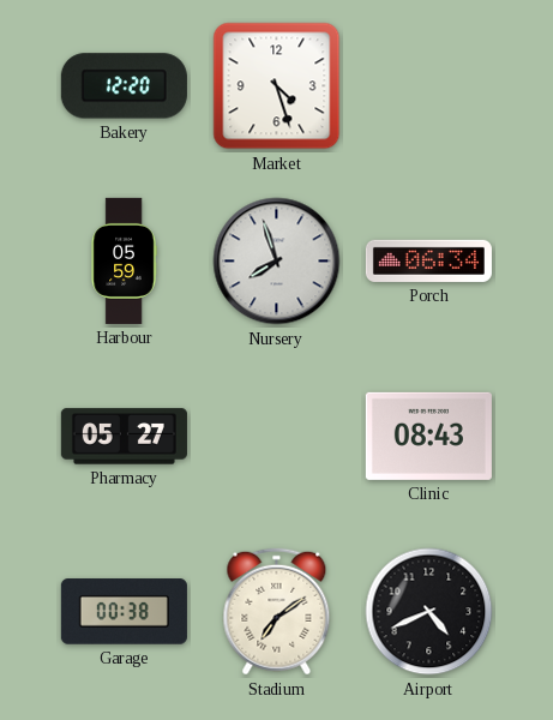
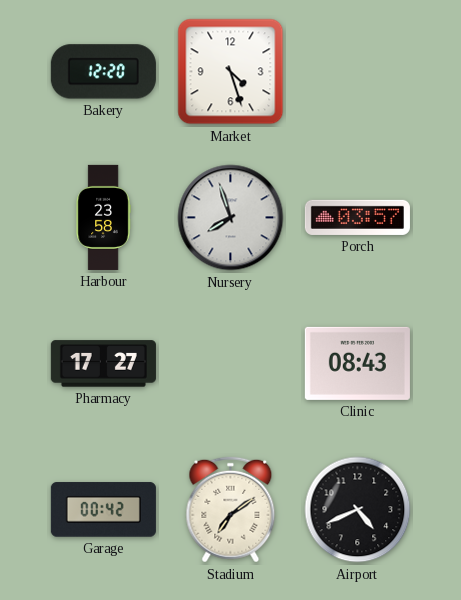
Harbour: 05:59 -> 23:58 (103, 217)
Porch: 06:34 -> 03:57 (357, 217)
Pharmacy: 05:27 -> 17:27 (103, 364)
Garage: 00:38 -> 00:42 (103, 510)
